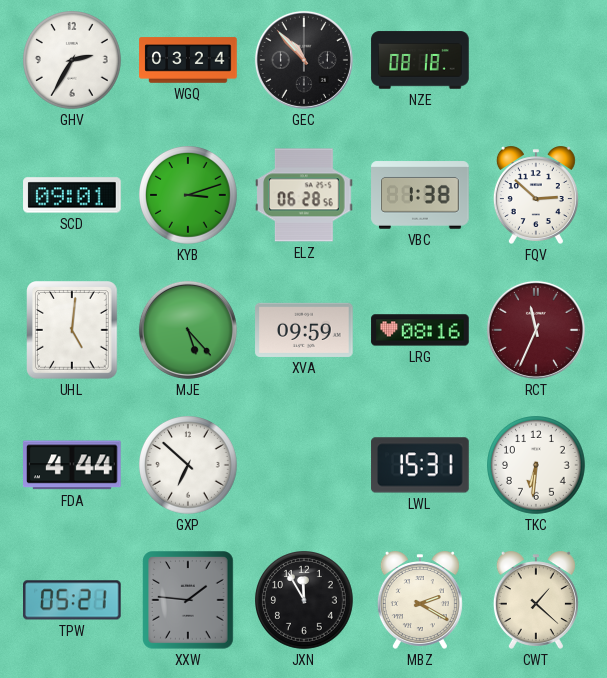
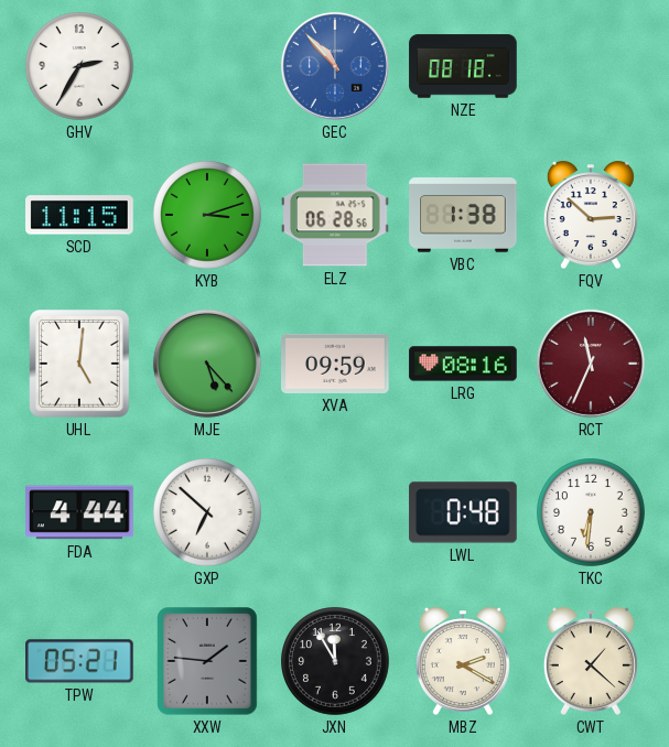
WGQ: 03:24 -> none (188, 60)
GEC dial: black -> blue (335, 66)
SCD: 09:01 -> 11:15 (79, 215)
LWL: 15:31 -> 0:48 (463, 512)
